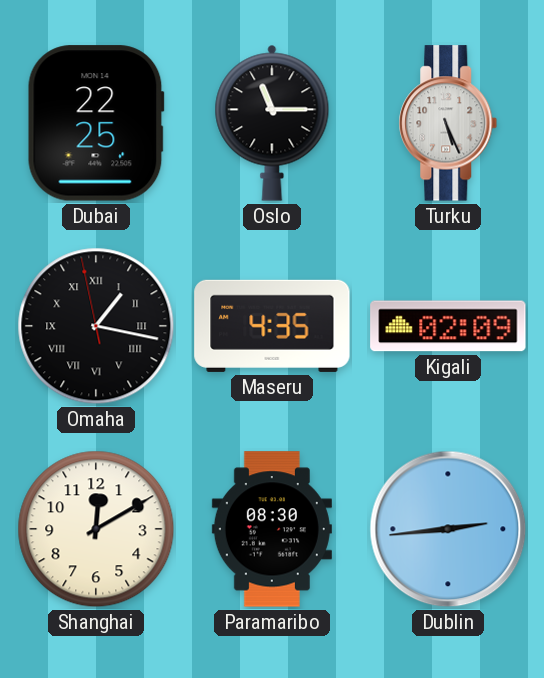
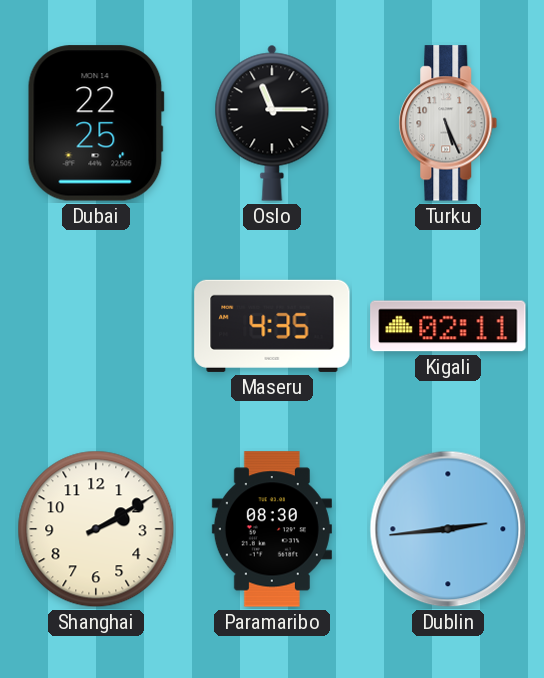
Omaha: 1:16 -> none (96, 326)
Kigali: 02:09 -> 02:11 (448, 326)
Shanghai: 12:10 -> 2:10 (96, 529)
